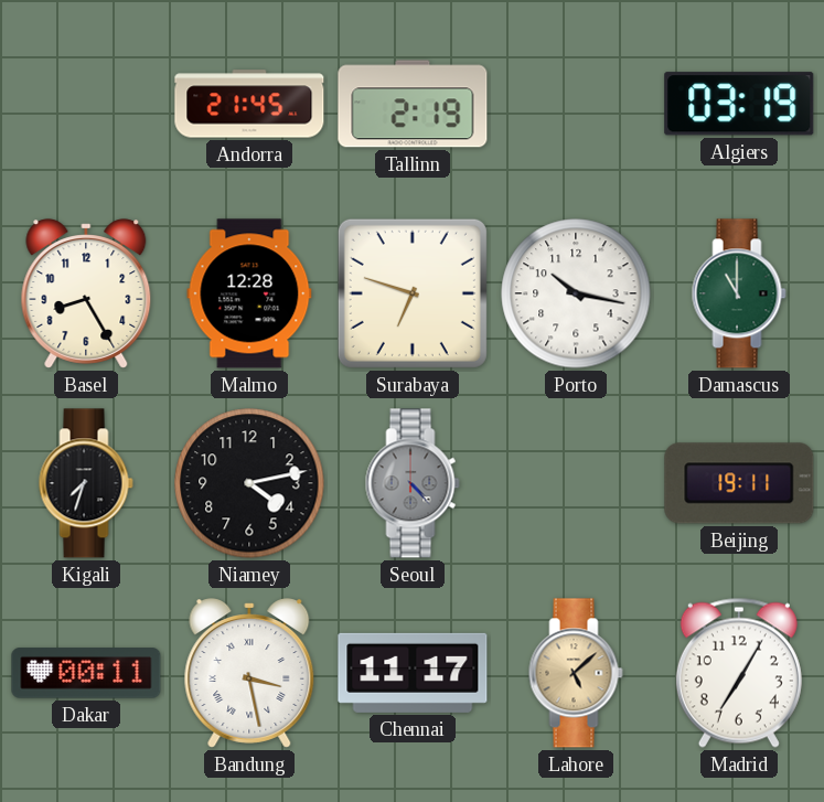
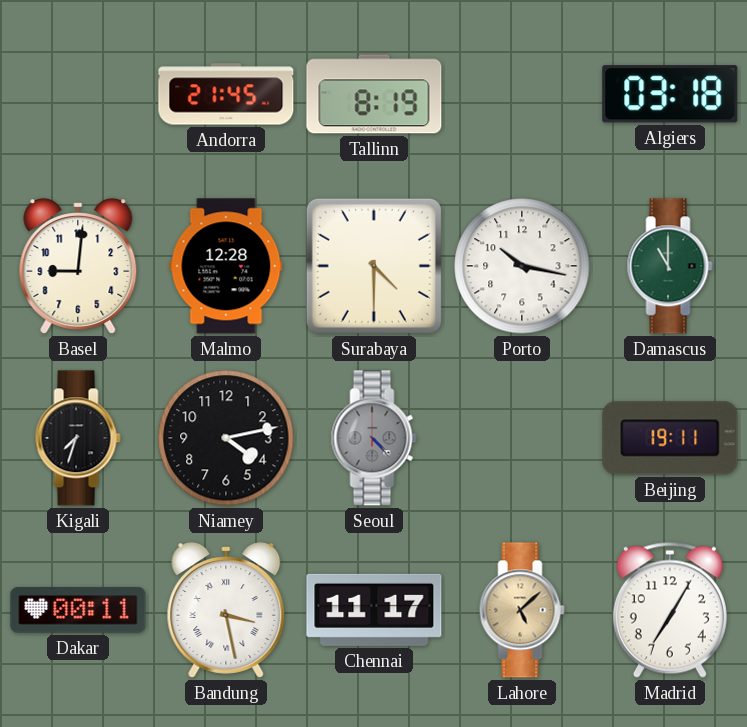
Tallinn: 2:19 -> 8:19 (374, 94)
Algiers: 03:19 -> 03:18 (670, 94)
Basel: 8:25 -> 9:01 (78, 266)
Surabaya: 6:48 -> 4:30 (374, 266)
